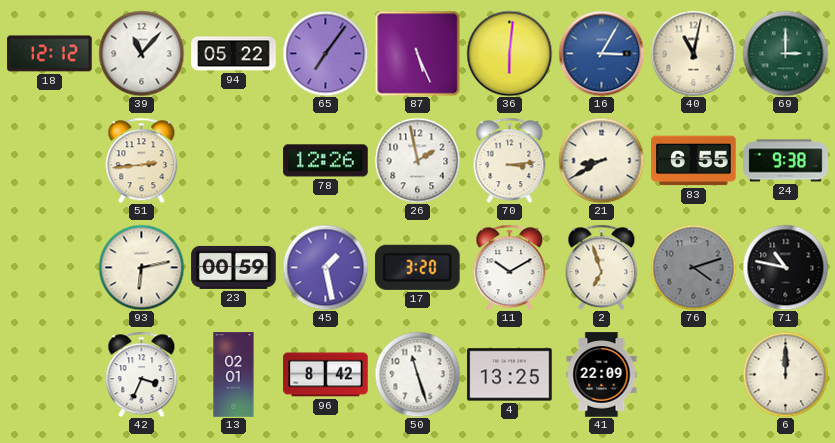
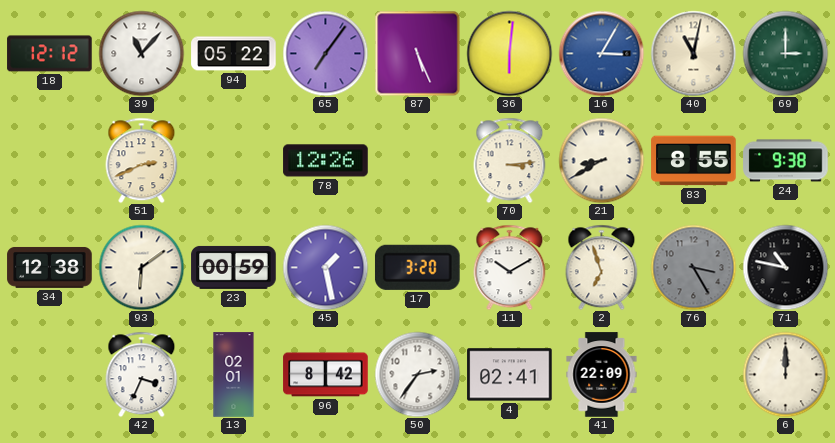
51: 2:44 -> 2:41 (142, 160)
26: 1:58 -> none (417, 160)
83: 6:55 -> 8:55 (694, 161)
34: none -> 12:38 (50, 267)
93: 6:13 -> 6:09 (141, 267)
76: 4:12 -> 3:25 (693, 267)
50: 11:27 -> 2:36 (417, 374)
4: 13:25 -> 02:41 (510, 375)
